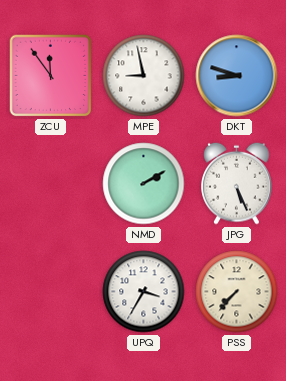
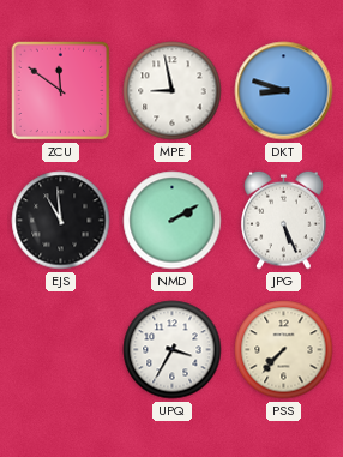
ZCU: 11:54 -> 11:51 (61, 91)
EJS: none -> 10:59 (61, 221)
